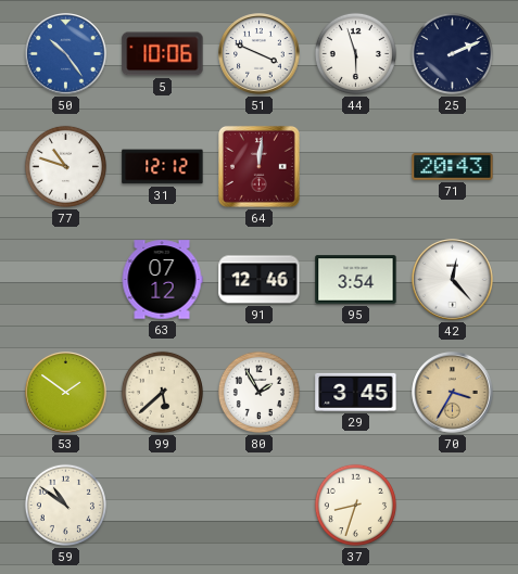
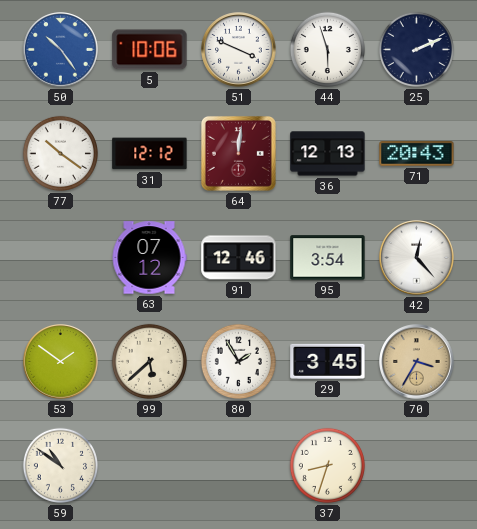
77: 10:48 -> 10:21 (60, 153)
36: none -> 12:13 (328, 154)
